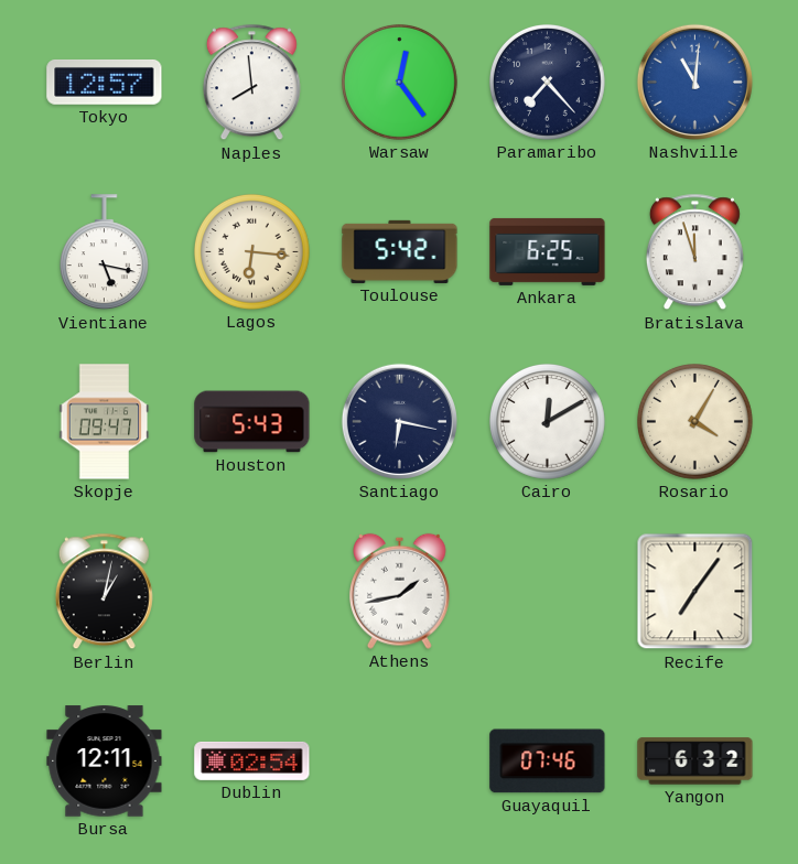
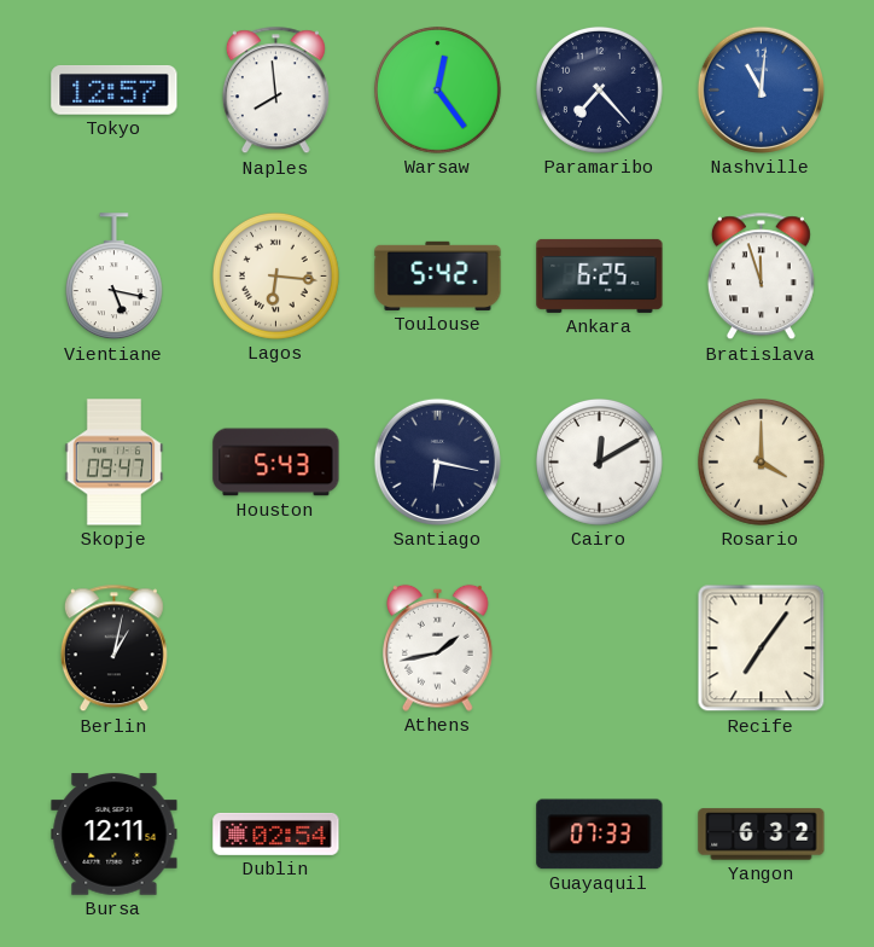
Rosario: 4:05 -> 4:00 (762, 463)
Guayaquil: 07:46 -> 07:33 (600, 835)
